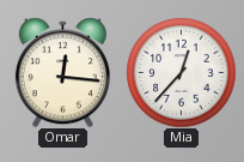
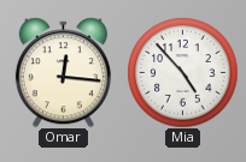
Mia: 12:37 -> 4:53 (182, 72)
